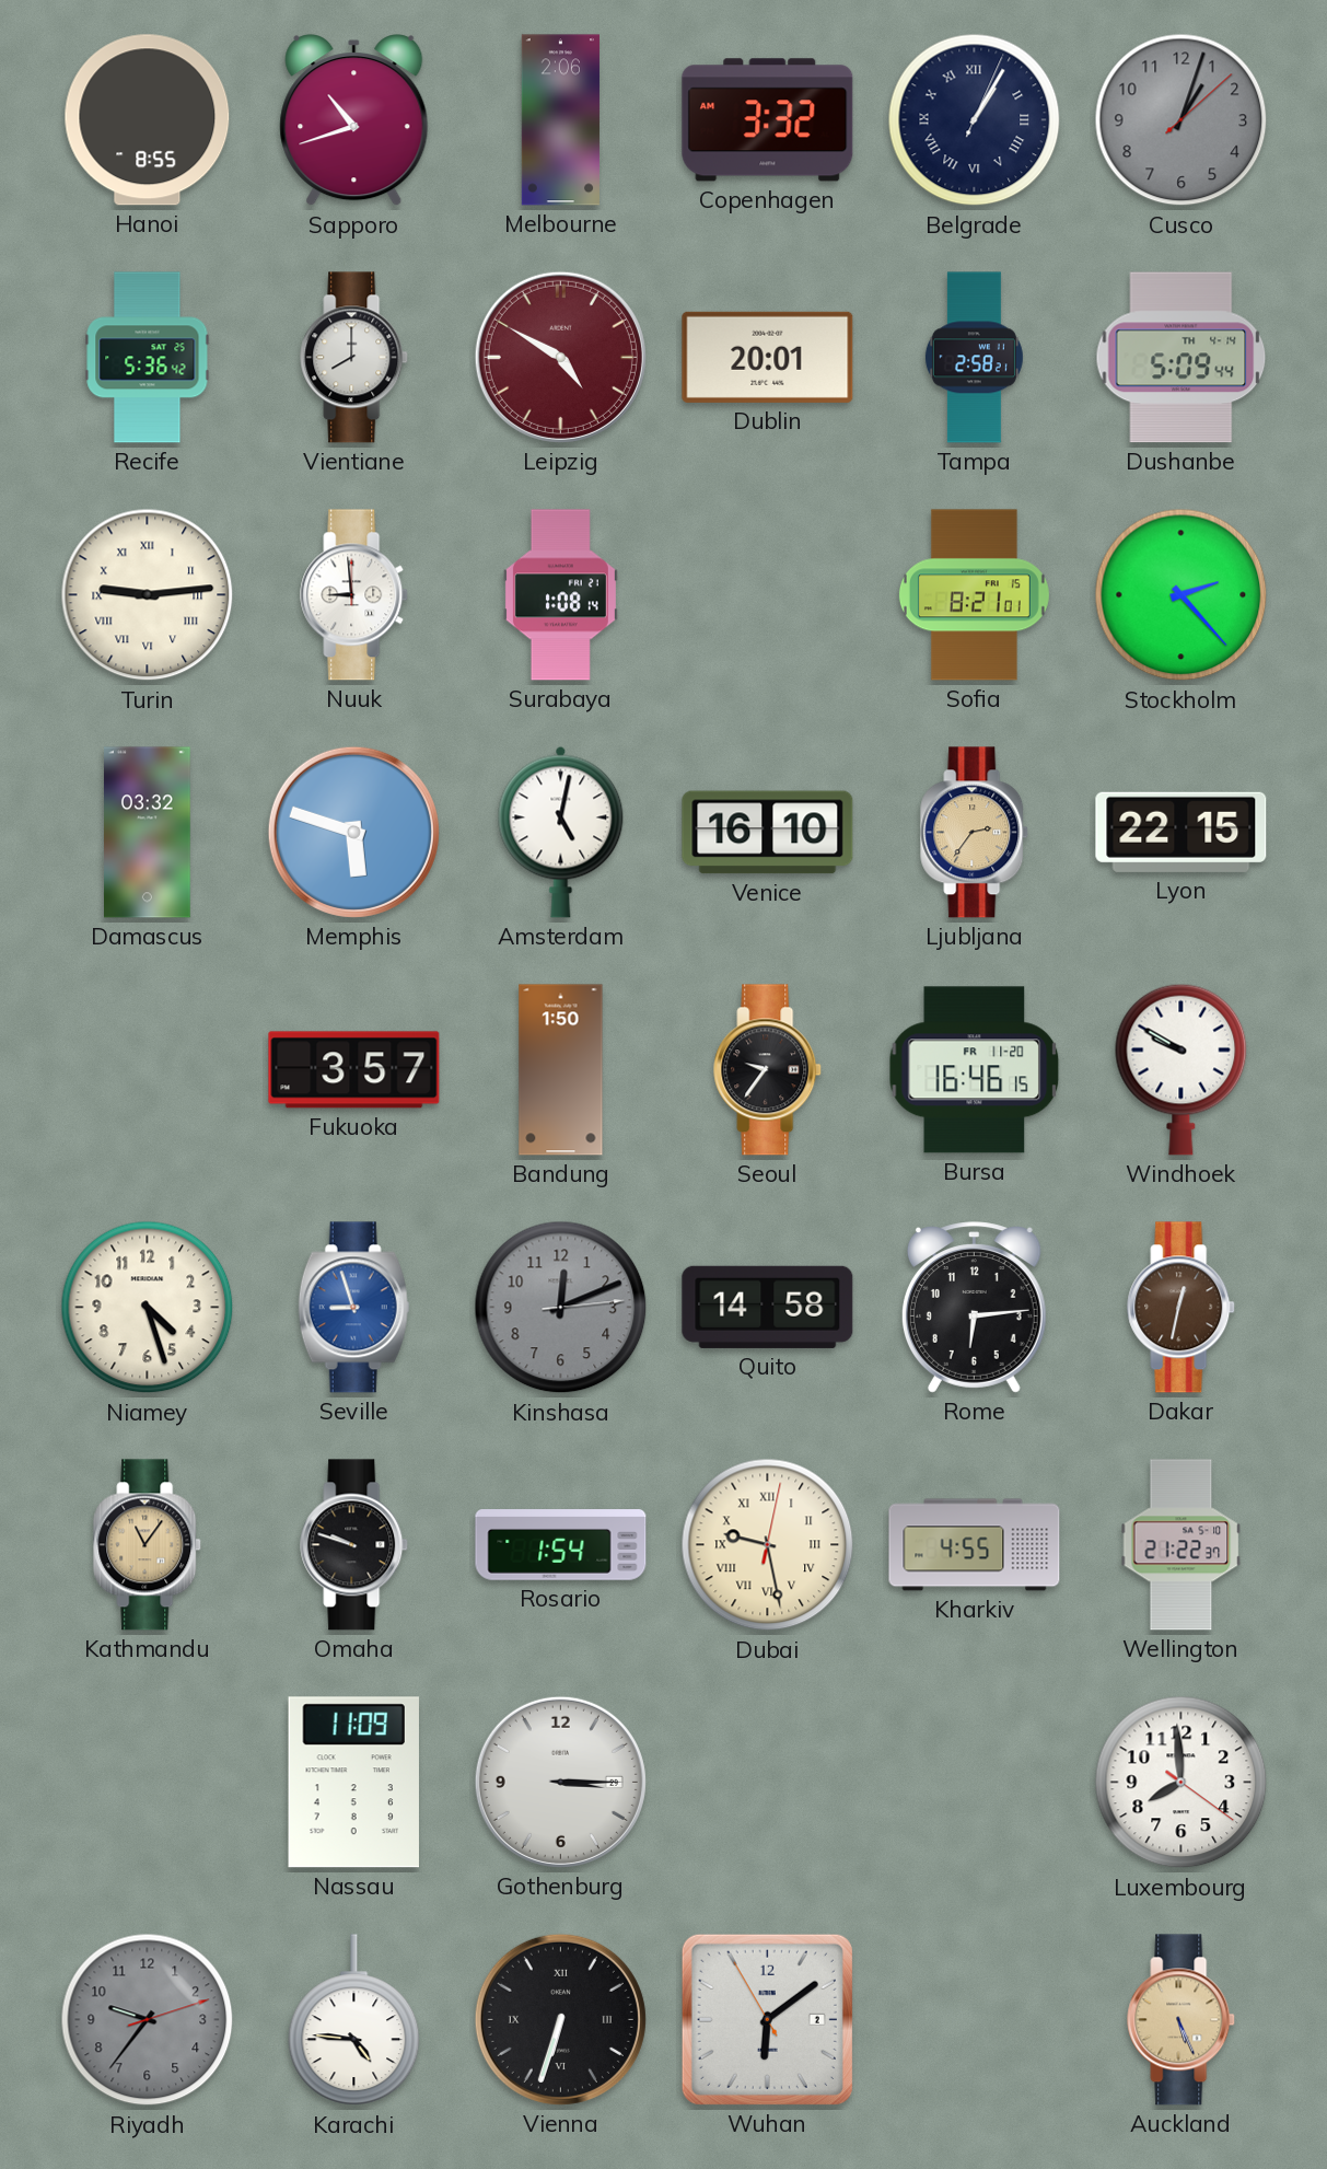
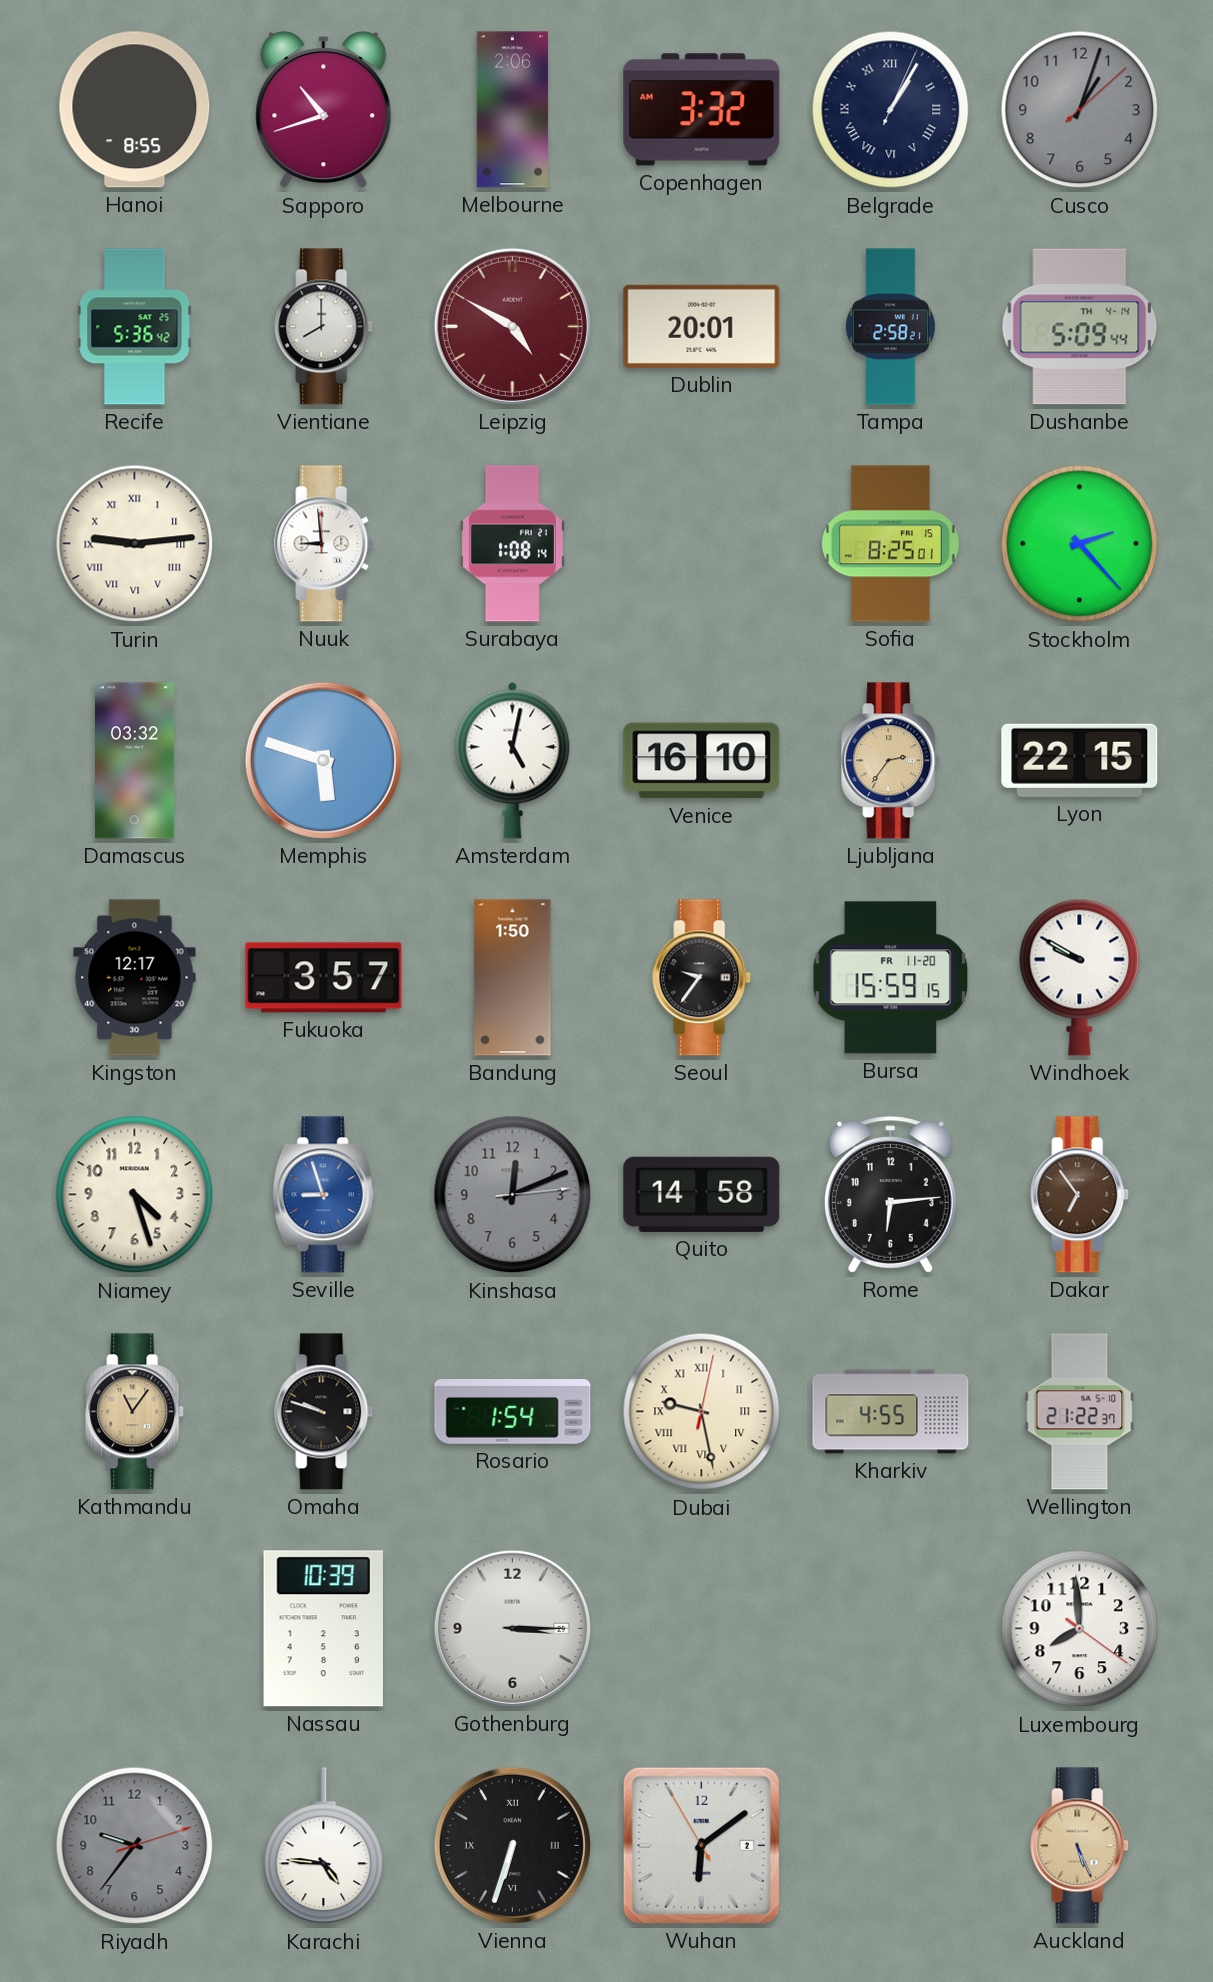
Sofia: 8:21 -> 8:25 (890, 544)
Kingston: none -> 12:17 (135, 978)
Bursa: 16:46 -> 15:59 (891, 978)
Dakar: 12:32 -> 6:54 (1080, 1195)
Nassau: 11:09 -> 10:39 (323, 1629)
